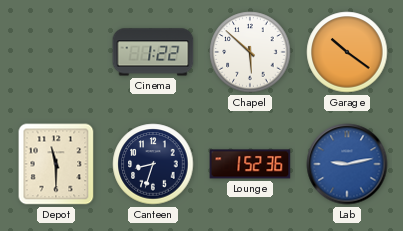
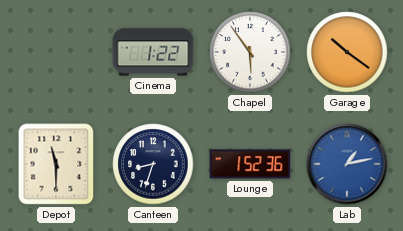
Chapel: 5:52 -> 5:54 (250, 52)
Lab: 9:13 -> 1:13 (347, 164)
